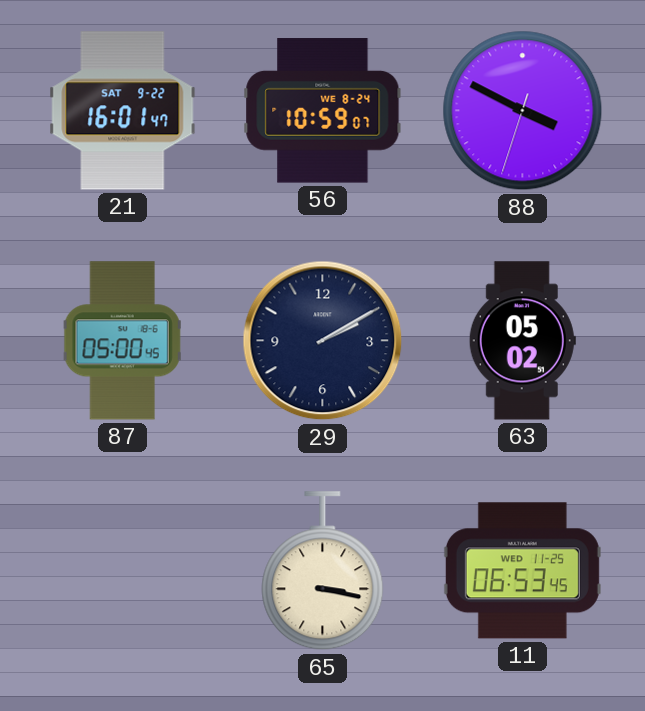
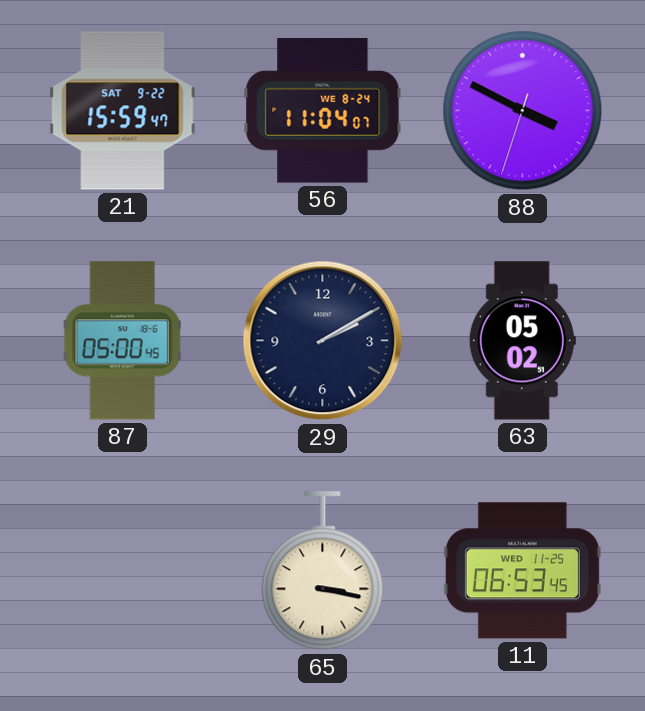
21: 16:01 -> 15:59 (123, 111)
56: 10:59 -> 11:04 (323, 111)
